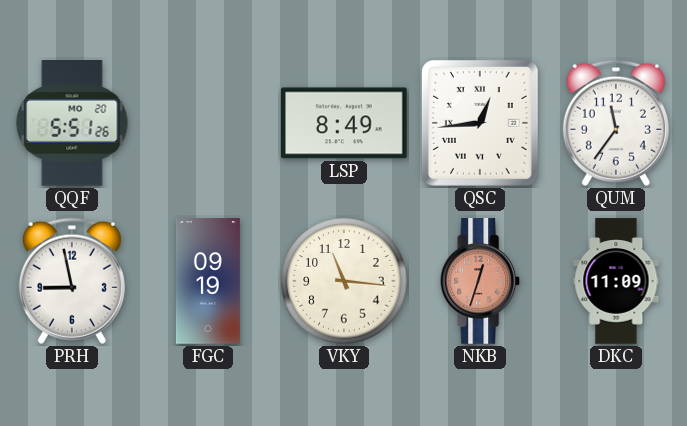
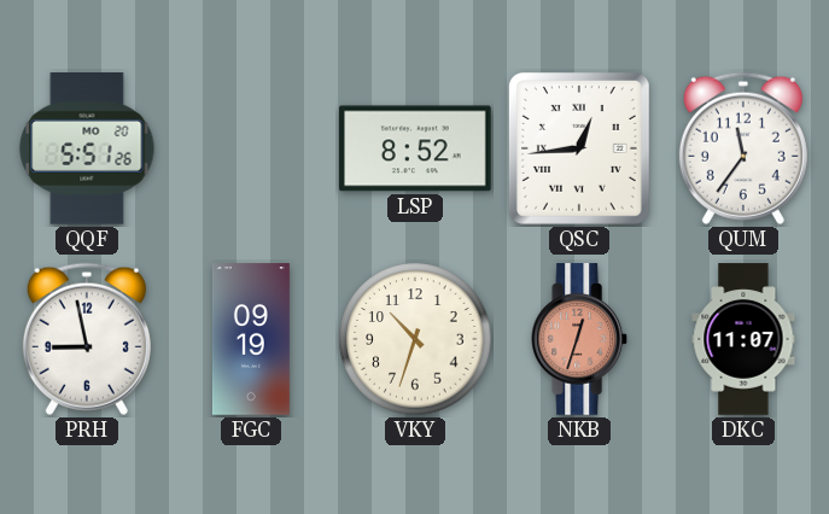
LSP: 8:49 -> 8:52 (416, 148)
VKY: 11:16 -> 10:33 (415, 339)
DKC: 11:09 -> 11:07 (743, 339)
